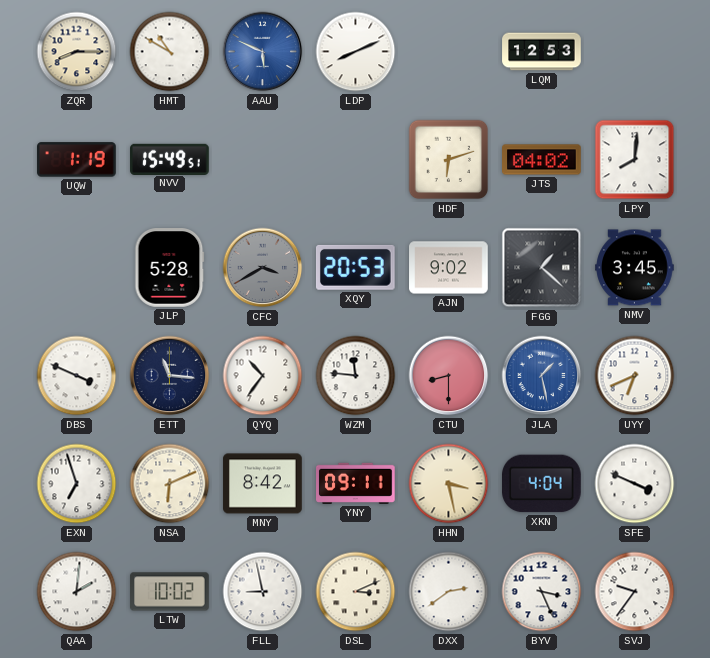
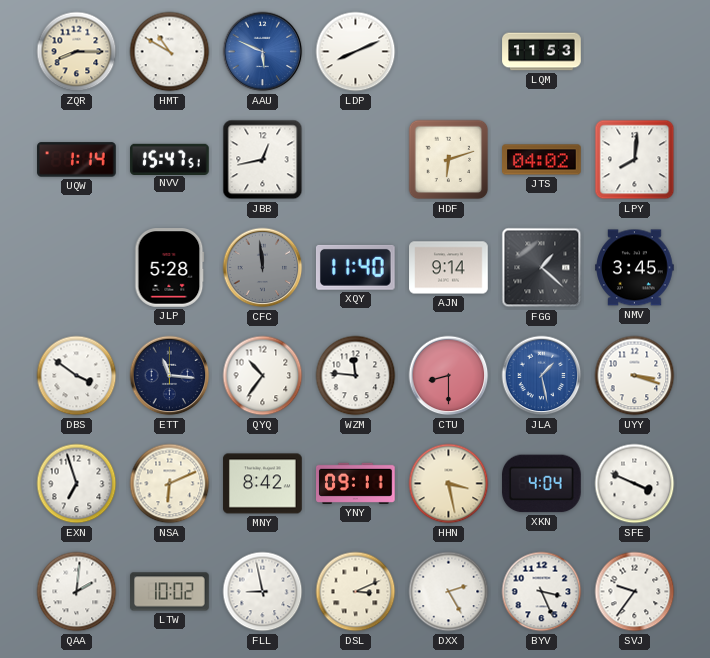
LQM: 12:53 -> 11:53 (542, 52)
UQW: 1:19 -> 1:14 (77, 160)
NVV: 15:49 -> 15:47 (170, 159)
JBB: none -> 12:43 (263, 160)
CFC: 3:40 -> 11:59 (263, 268)
XQY: 20:53 -> 11:40 (355, 267)
AJN: 9:02 -> 9:14 (449, 268)
DBS: 3:49 -> 3:51 (77, 376)
UYY: 6:41 -> 3:18 (635, 376)
DXX: 2:39 -> 2:25 (449, 592)
